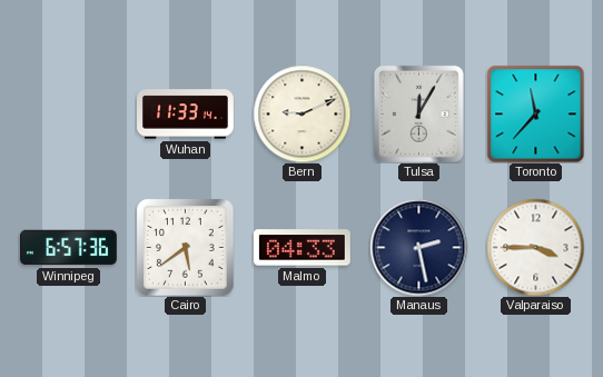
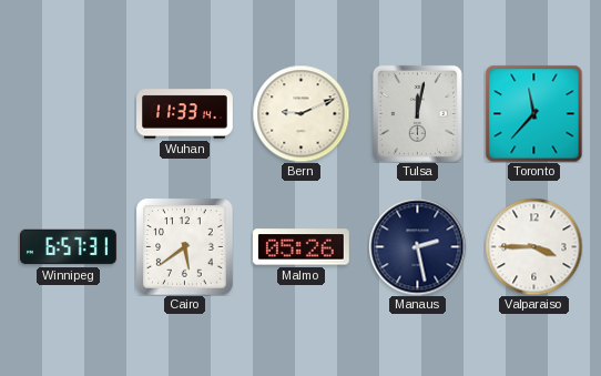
Tulsa: 12:05 -> 12:02 (417, 113)
Winnipeg: 6:57:36 -> 6:57:31 (69, 247)
Malmo: 04:33 -> 05:26 (300, 247)
